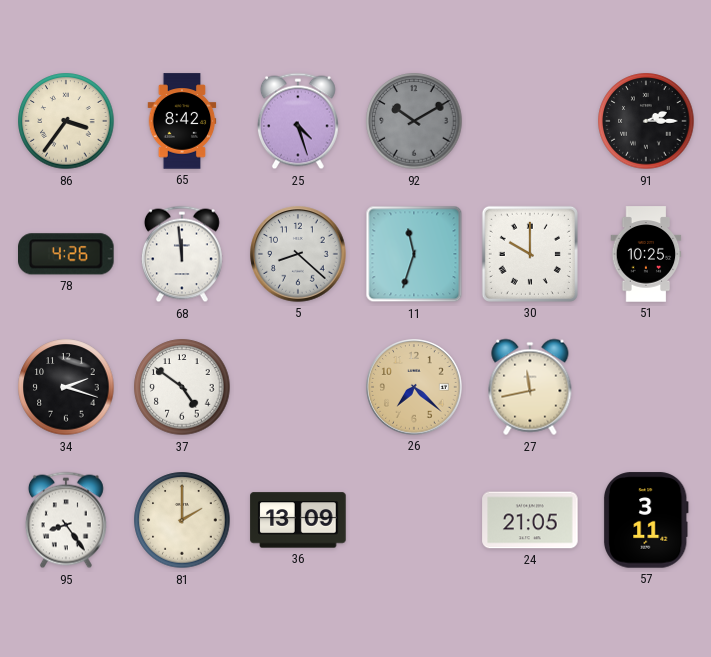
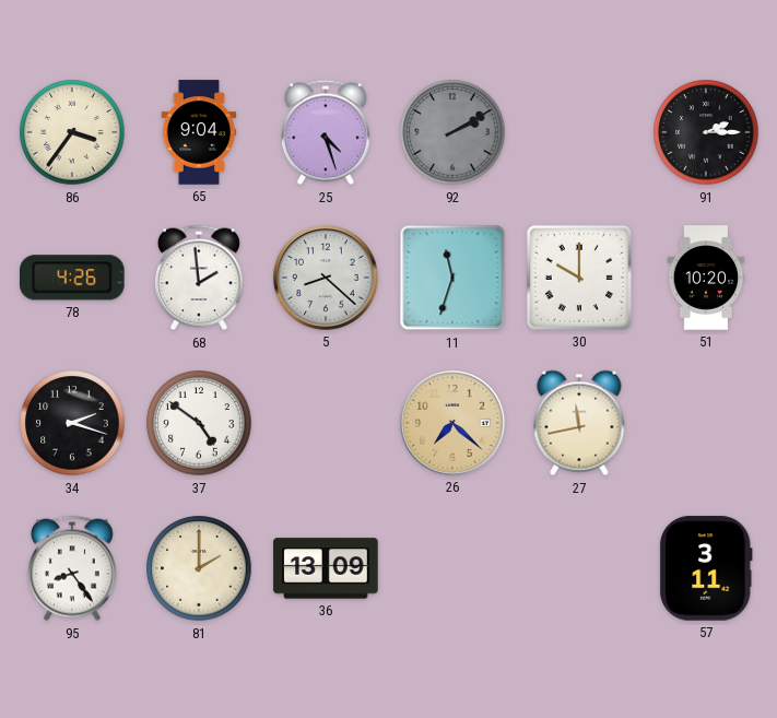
65: 8:42 -> 9:04 (199, 132)
92: 10:10 -> 2:10 (452, 132)
68: 11:59 -> 1:59 (199, 278)
51: 10:25 -> 10:20 (706, 278)
24: 21:05 -> none (530, 520)
